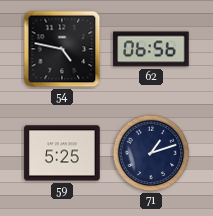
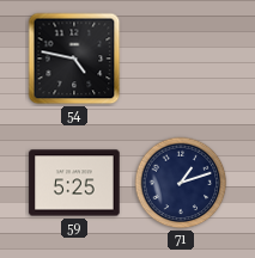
62: 06:56 -> none (151, 49)
